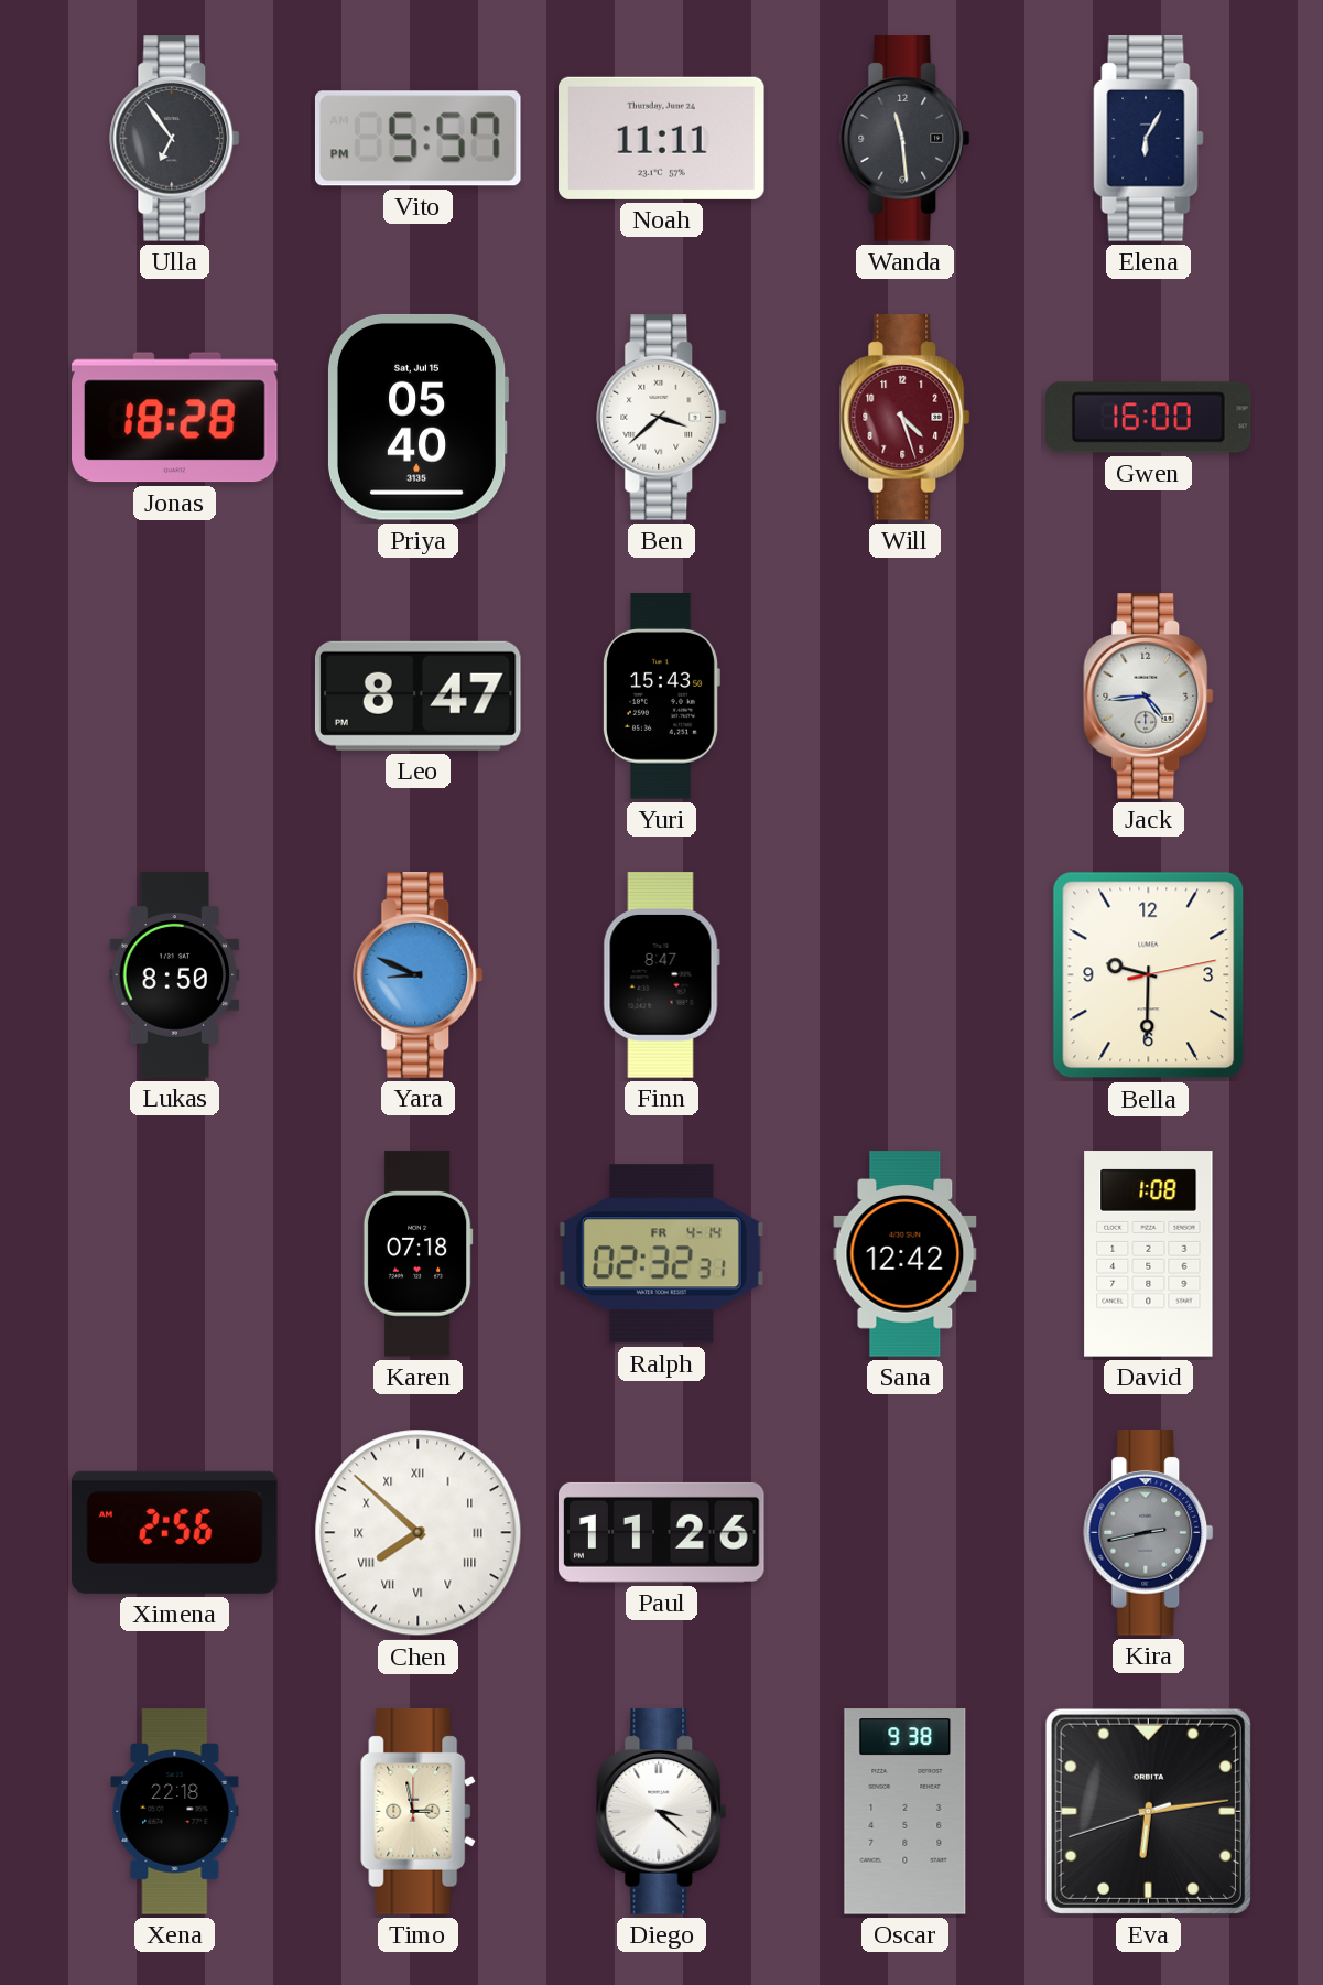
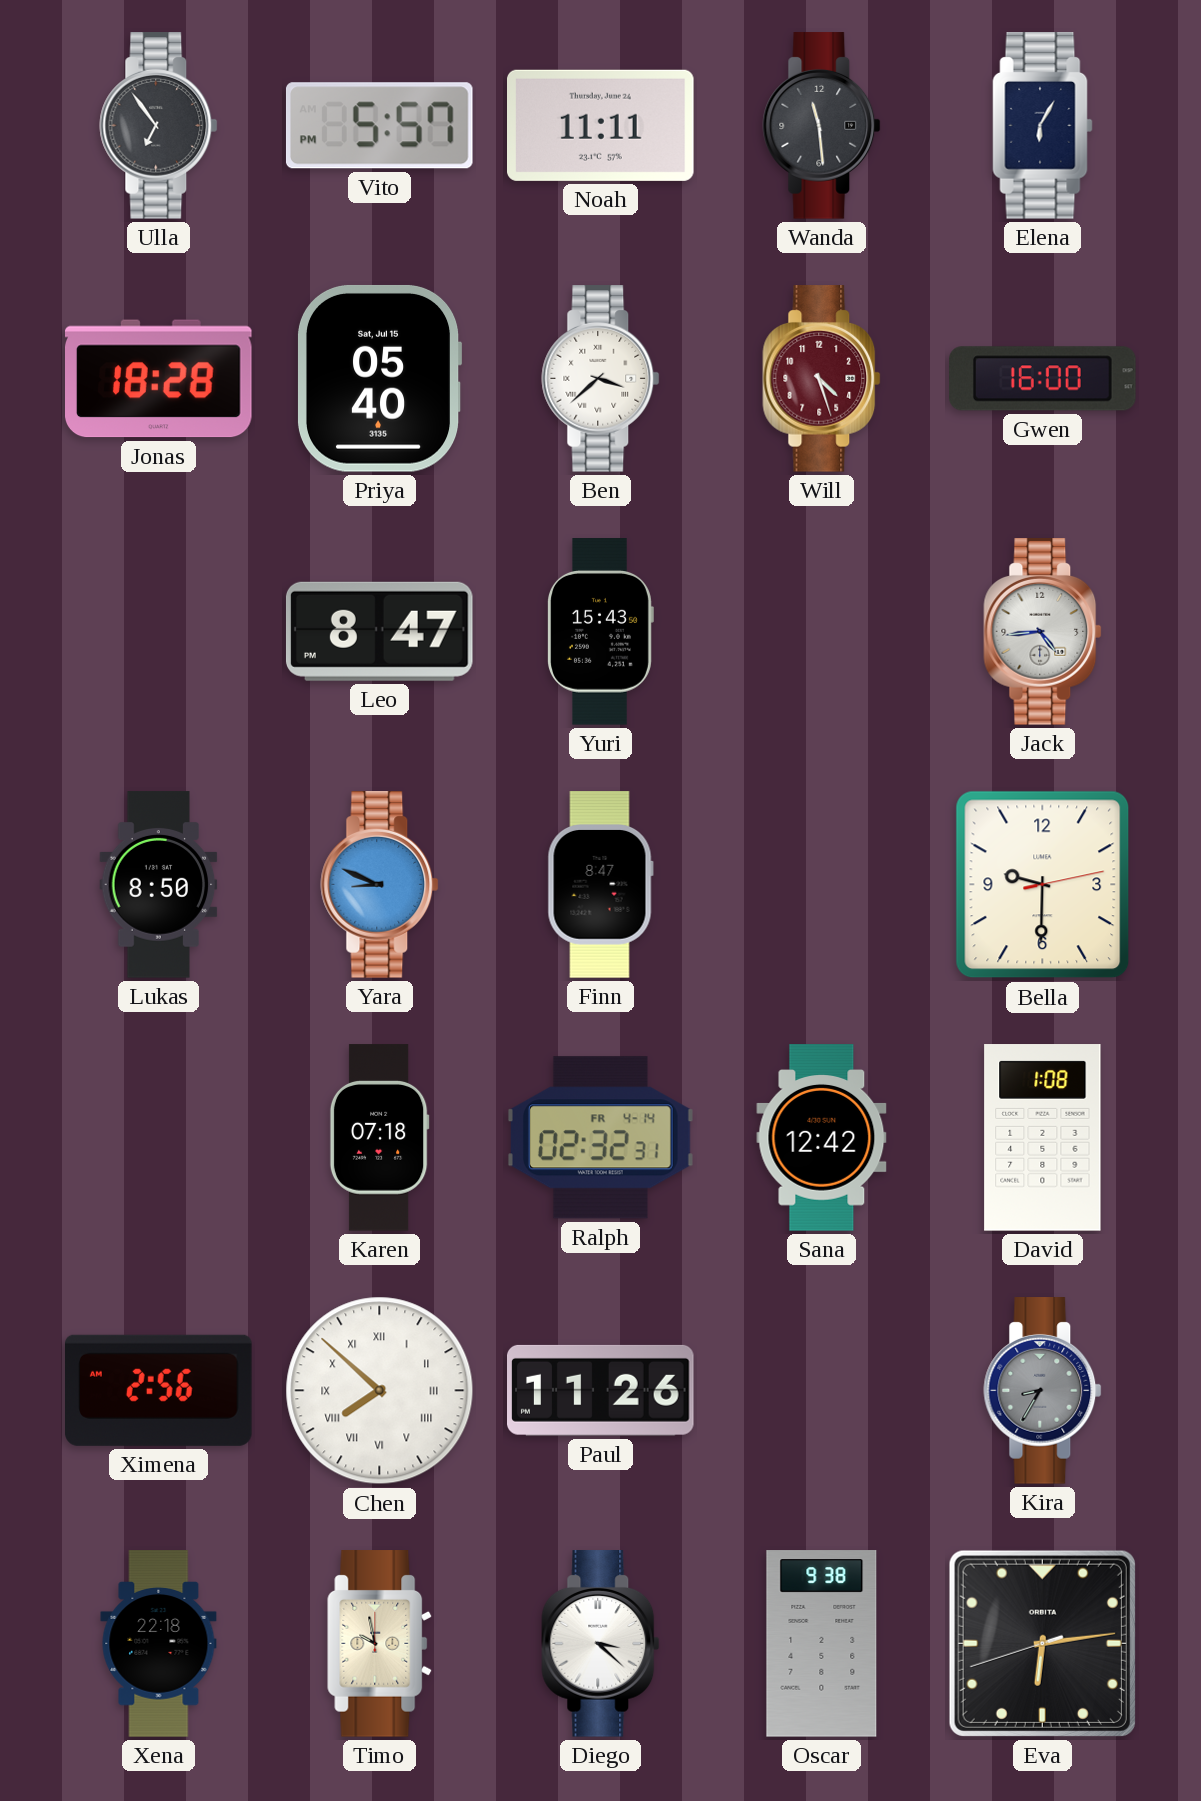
Kira: 2:43 -> 8:35 (1043, 1391)
Timo: 2:58 -> 9:58 (380, 1644)
